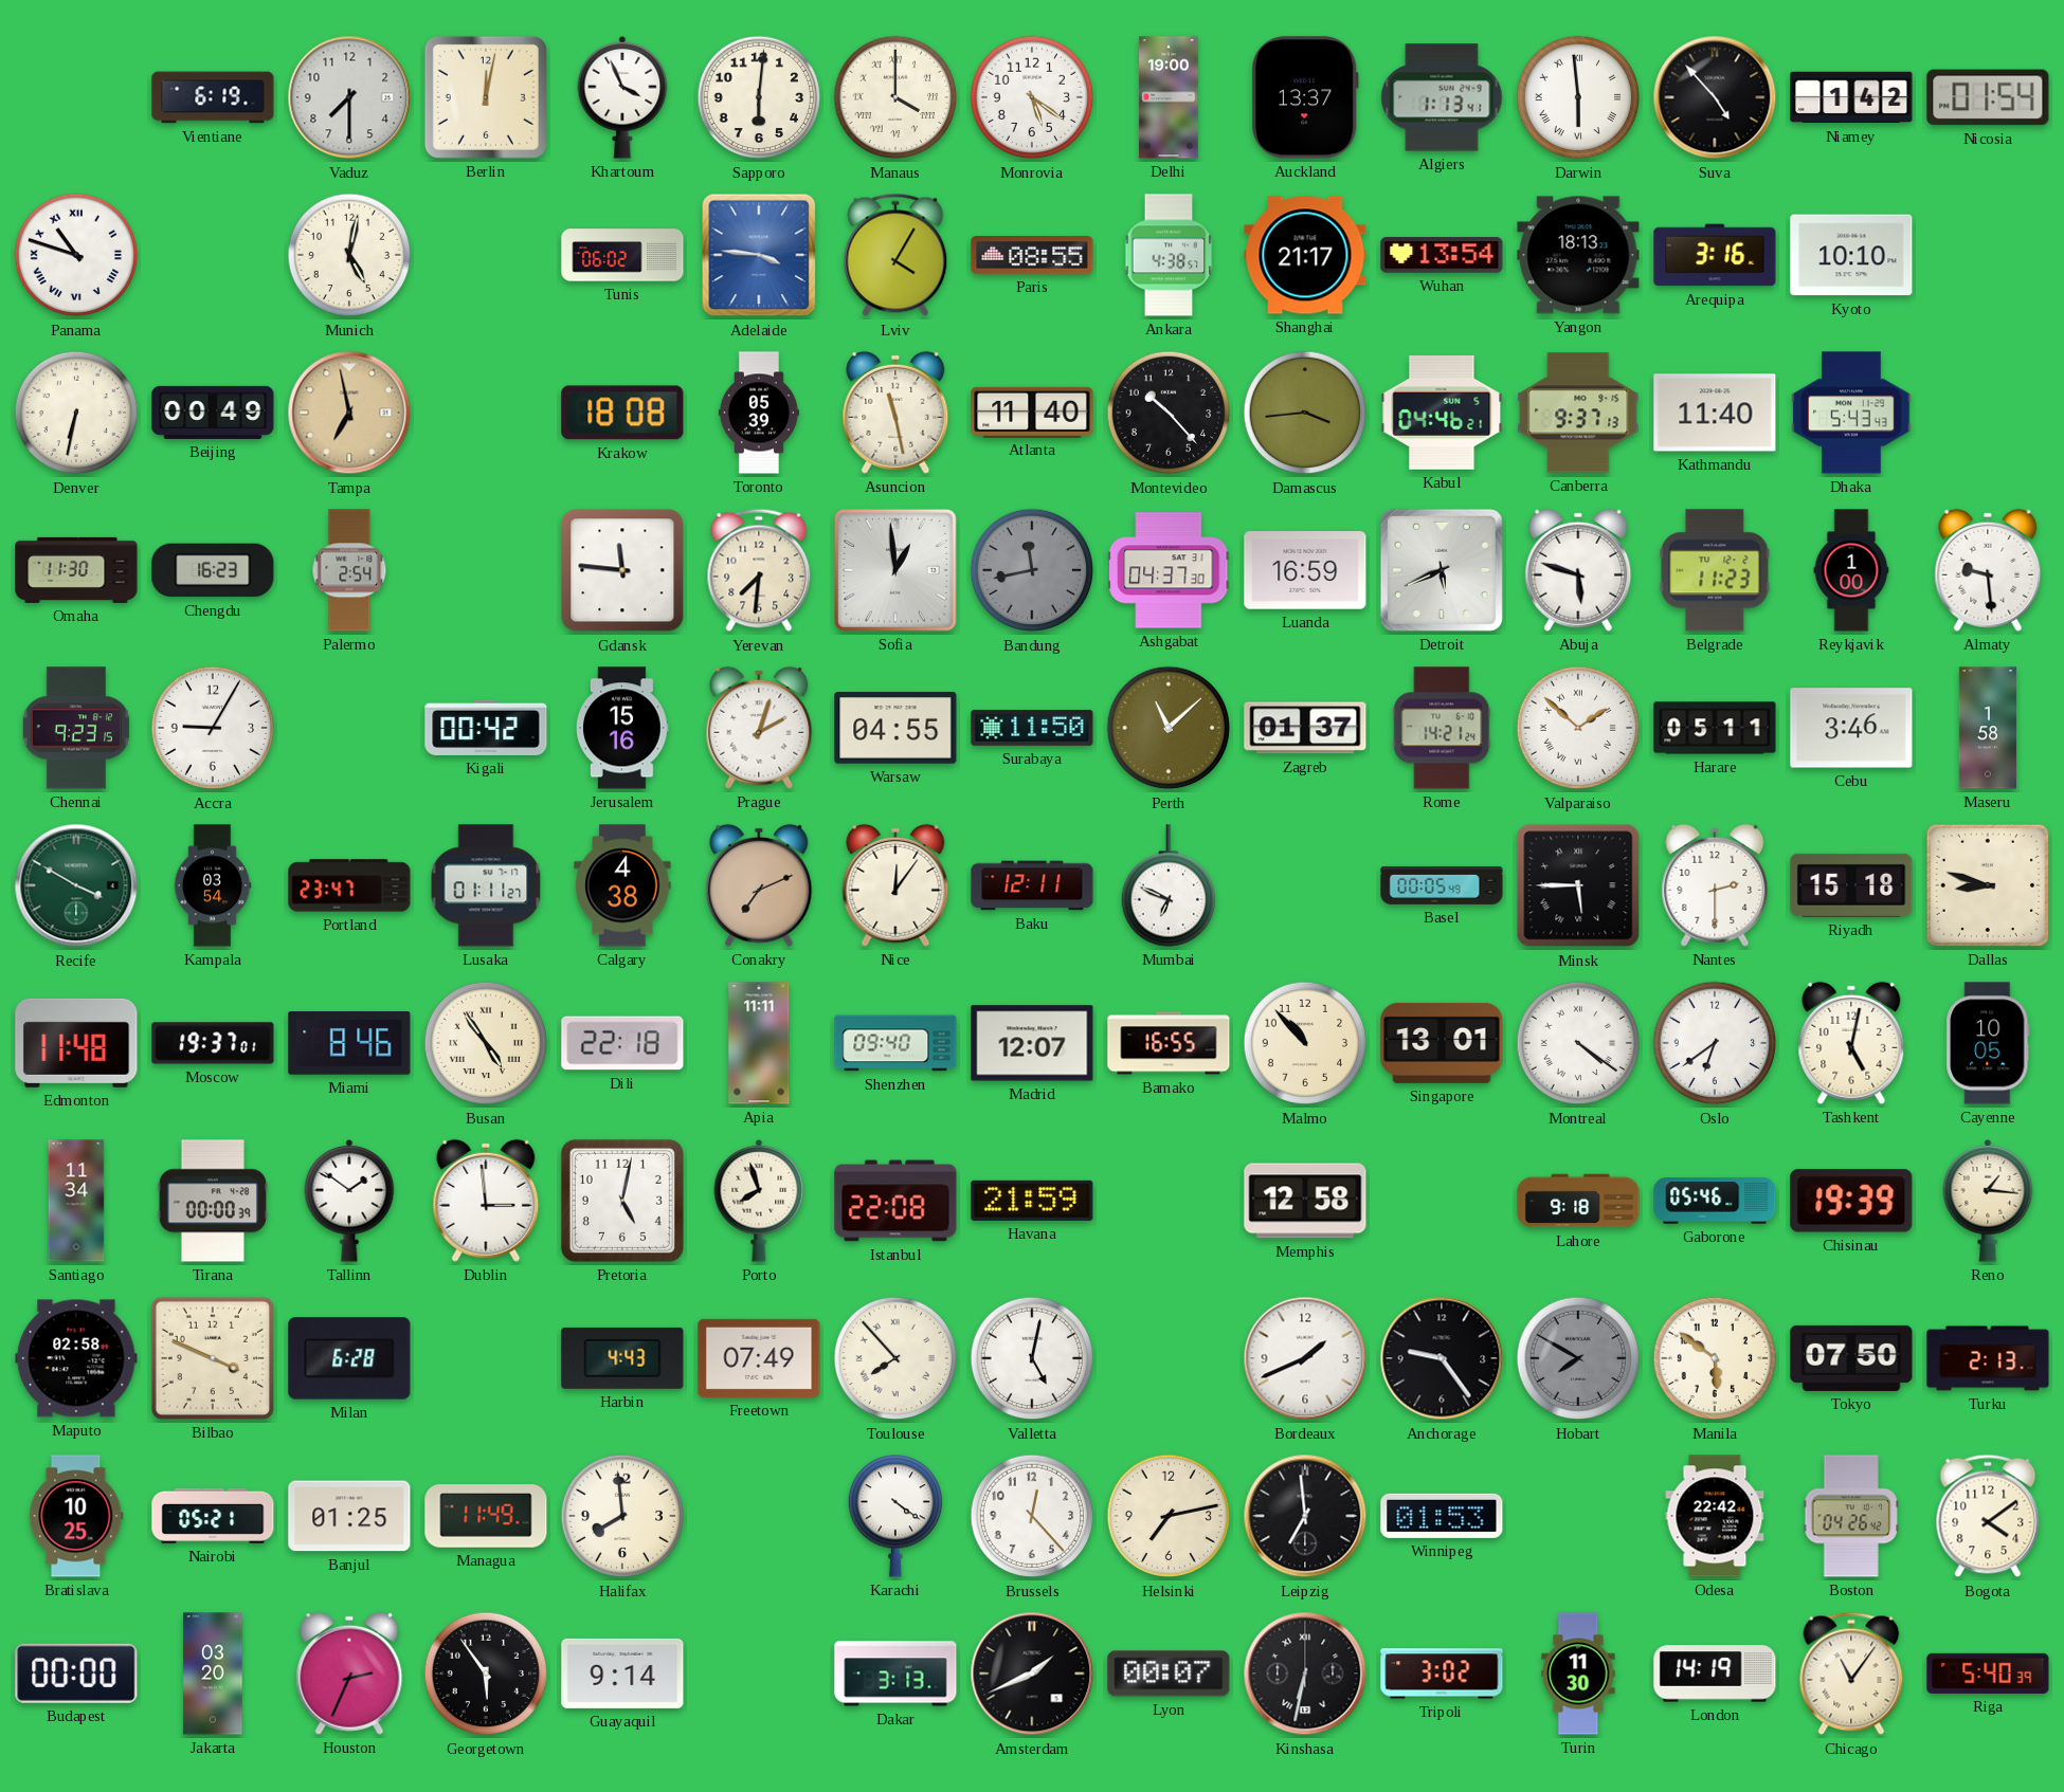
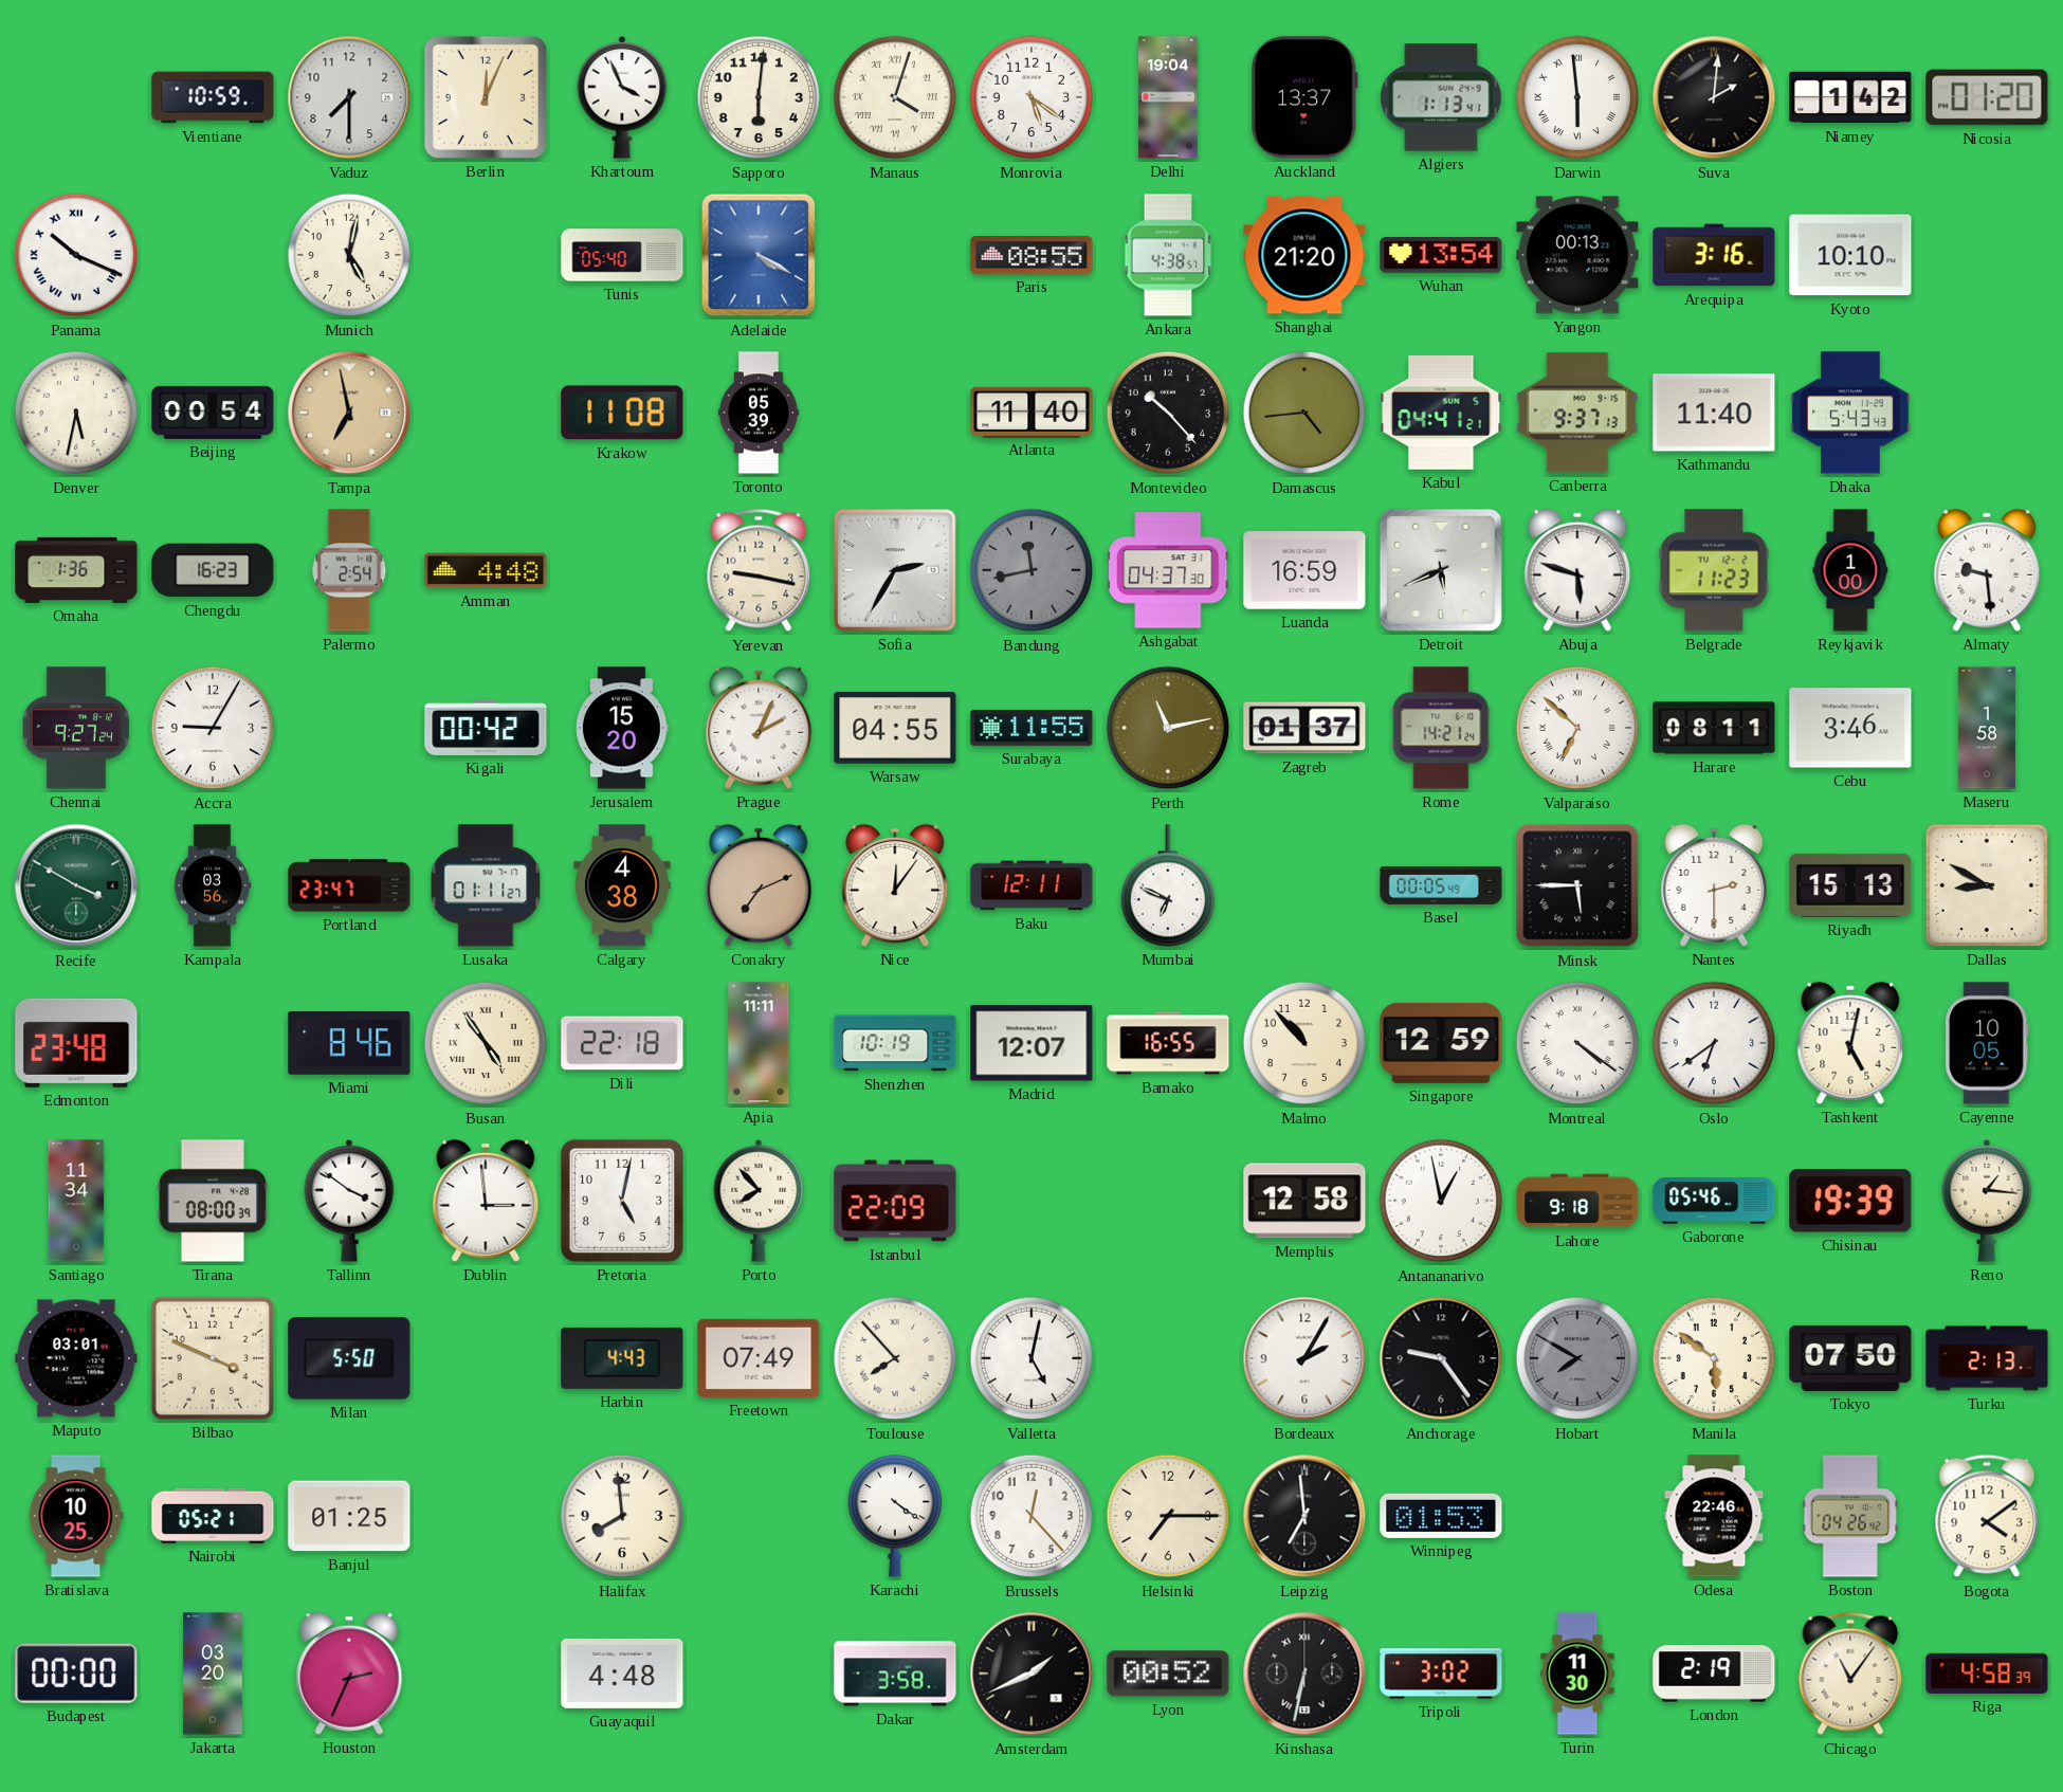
Vientiane: 6:19 -> 10:59 (213, 97)
Berlin: 12:02 -> 12:04 (486, 97)
Manaus: 4:00 -> 4:03 (895, 97)
Delhi: 19:00 -> 19:04 (1168, 97)
Suva: 4:53 -> 2:01 (1714, 97)
Nicosia: 01:54 -> 01:20 (1987, 97)
Panama: 10:48 -> 10:19 (76, 255)
Tunis: 06:02 -> 05:40 (622, 255)
Adelaide: 3:46 -> 4:20 (759, 255)
Lviv: 4:05 -> none (895, 255)
Shanghai: 21:17 -> 21:20 (1304, 255)
Yangon: 18:13 -> 00:13 (1577, 255)
Denver: 6:32 -> 5:32 (76, 413)
Beijing: 00:49 -> 00:54 (213, 413)
Krakow: 18:08 -> 11:08 (622, 413)
Asuncion: 11:28 -> none (895, 413)
Damascus: 3:44 -> 4:44 (1304, 413)
Kabul: 04:46 -> 04:41 (1441, 413)
Omaha: 11:30 -> 1:36 (76, 570)
Amman: none -> 4:48 (486, 570)
Gdansk: 11:46 -> none (622, 570)
Yerevan: 7:31 -> 9:17 (759, 570)
Sofia: 12:59 -> 2:35 (895, 570)
Chennai: 9:23 -> 9:27 (76, 728)
Jerusalem: 15:16 -> 15:20 (623, 728)
Prague: 2:03 -> 2:04 (759, 728)
Surabaya: 11:50 -> 11:55 (1031, 728)
Perth: 11:08 -> 11:13 (1168, 728)
Valparaiso: 1:52 -> 6:52 (1577, 728)
Harare: 05:11 -> 08:11 (1714, 728)
Kampala: 03:54 -> 03:56 (213, 885)
Riyadh: 15:18 -> 15:13 (1850, 885)
Dallas: 8:48 -> 8:50 (1987, 885)
Edmonton: 11:48 -> 23:48 (76, 1043)
Moscow: 19:37 -> none (213, 1043)
Shenzhen: 09:40 -> 10:19 (895, 1043)
Singapore: 13:01 -> 12:59 (1441, 1043)
Tirana: 00:00 -> 08:00 (213, 1201)
Tallinn: 1:51 -> 3:51 (349, 1201)
Porto: 7:57 -> 7:53 (759, 1201)
Istanbul: 22:08 -> 22:09 (895, 1201)
Havana: 21:59 -> none (1032, 1201)
Antananarivo: none -> 12:58 (1441, 1201)
Maputo: 02:58 -> 03:01 (76, 1358)
Milan: 6:28 -> 5:50 (349, 1358)
Bordeaux: 1:41 -> 2:05 (1304, 1358)
Managua: 11:49 -> none (486, 1516)
Helsinki: 7:13 -> 7:15 (1168, 1516)
Odesa: 22:42 -> 22:46 (1714, 1516)
Georgetown: 5:54 -> none (486, 1674)
Guayaquil: 9:14 -> 4:48 (622, 1674)
Dakar: 3:13 -> 3:58 (895, 1674)
Lyon: 00:07 -> 00:52 (1168, 1674)
London: 14:19 -> 2:19 (1714, 1674)
Riga: 5:40 -> 4:58 (1987, 1674)
